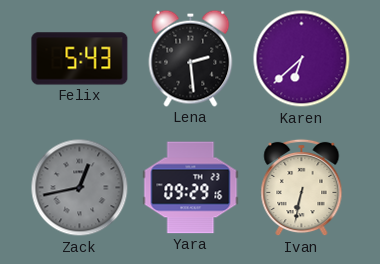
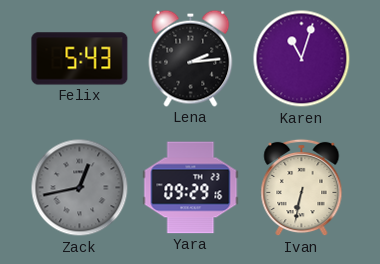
Lena: 2:29 -> 2:14 (191, 58)
Karen: 6:38 -> 11:03 (302, 59)
